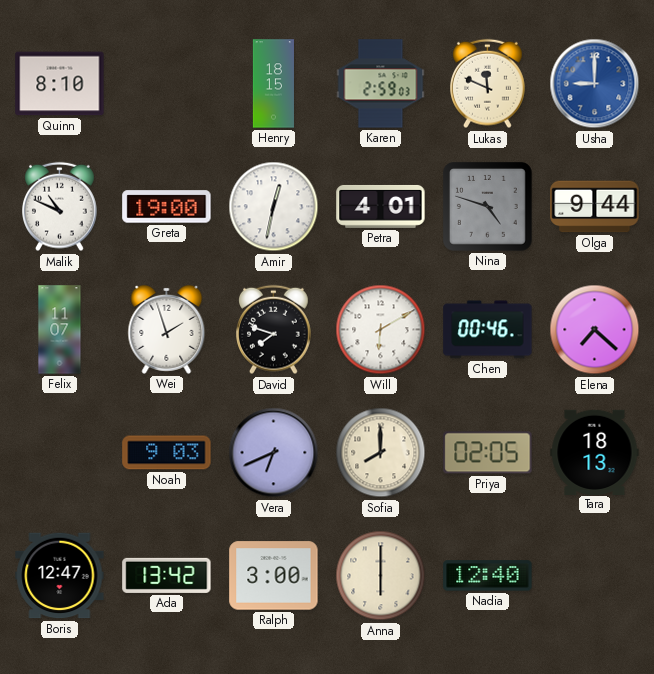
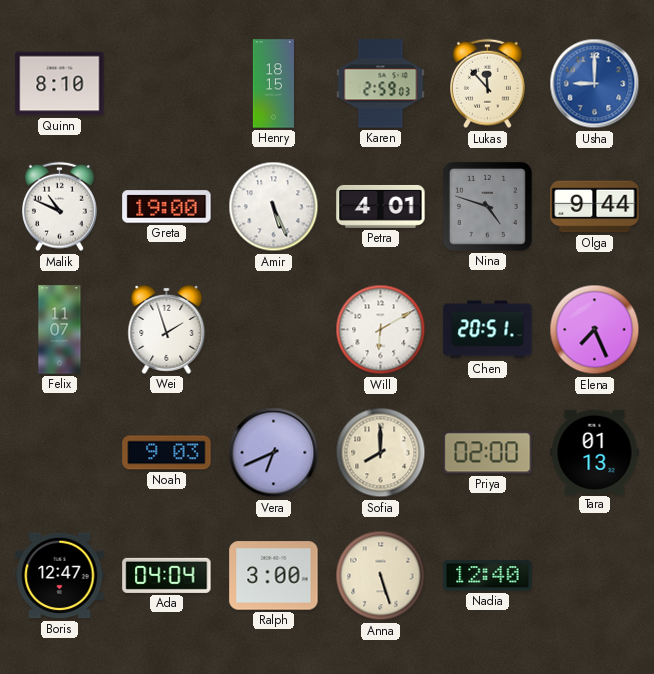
Lukas: 11:49 -> 11:53 (488, 84)
Amir: 12:32 -> 5:26 (274, 207)
David: 7:48 -> none (274, 330)
Chen: 00:46 -> 20:51 (488, 330)
Elena: 7:22 -> 7:26 (595, 330)
Priya: 02:05 -> 02:00 (488, 453)
Tara: 18:13 -> 01:13 (595, 452)
Ada: 13:42 -> 04:04 (167, 575)
Anna: 6:00 -> 5:27 (381, 576)
